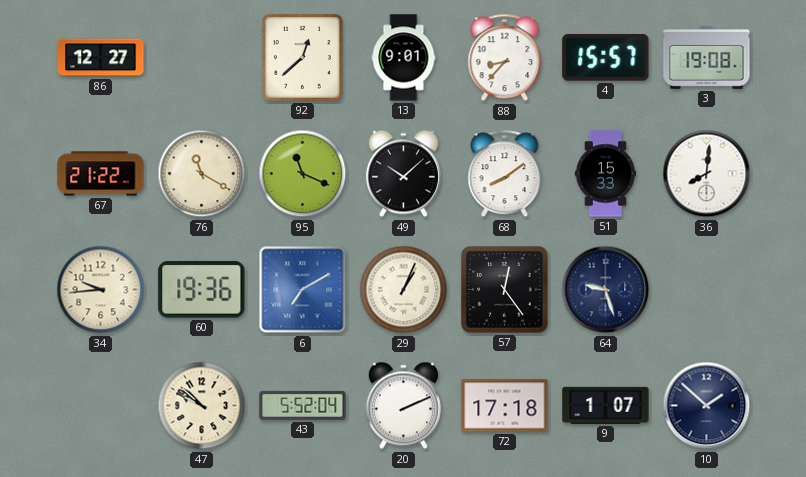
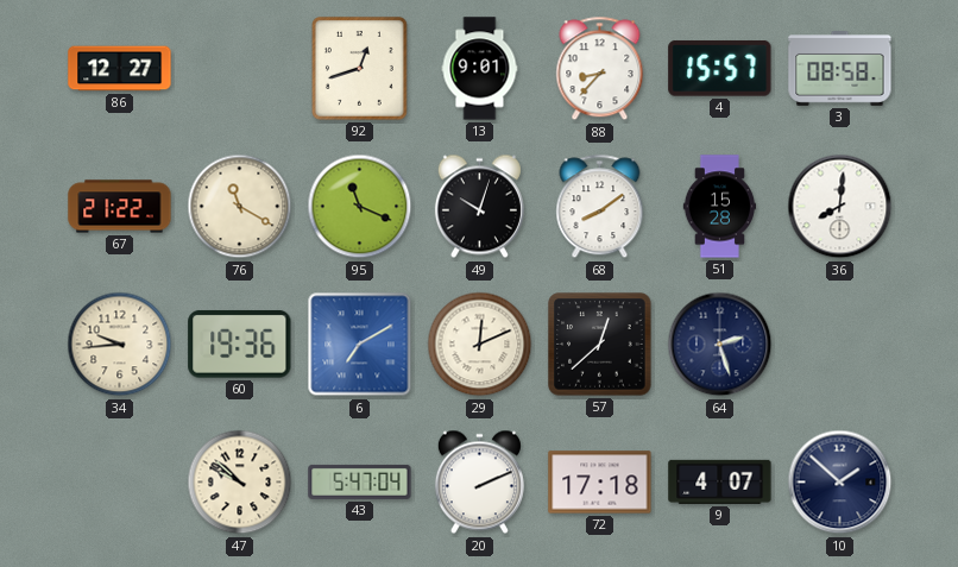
92: 12:38 -> 12:42 (359, 68)
3: 19:08 -> 08:58 (840, 69)
49: 10:08 -> 10:03 (479, 207)
51: 15:33 -> 15:28 (719, 207)
29: 1:04 -> 12:11 (480, 345)
57: 12:24 -> 12:38 (600, 345)
64: 9:27 -> 2:27 (720, 345)
43: 5:52 -> 5:47 (360, 481)
9: 1:07 -> 4:07 (720, 481)
